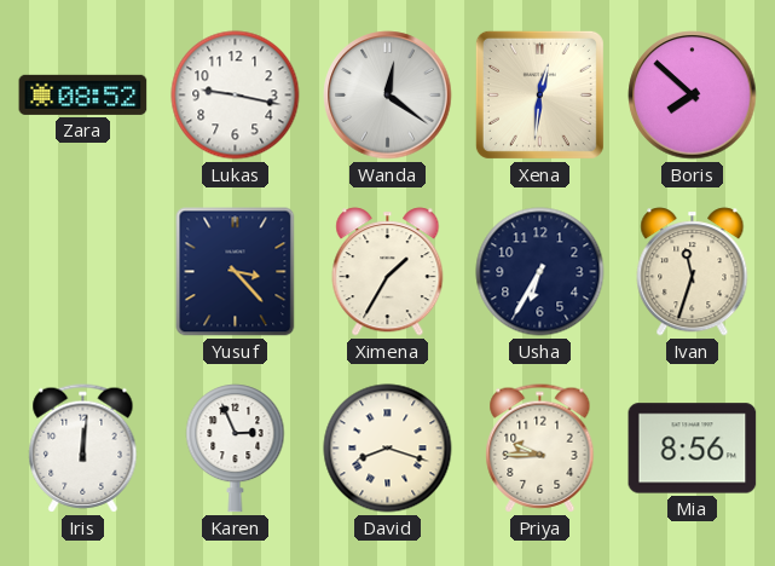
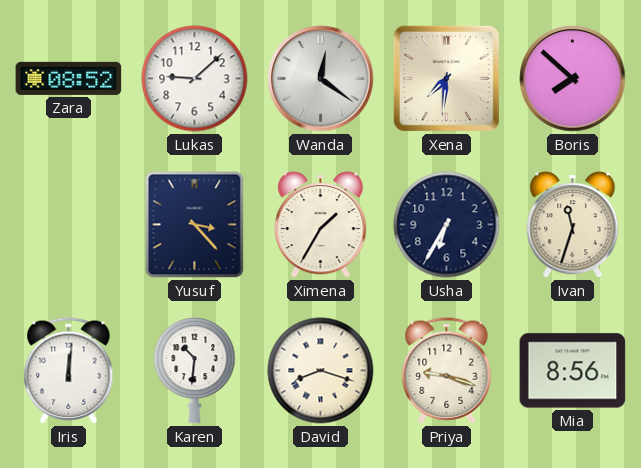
Lukas: 9:17 -> 9:08 (195, 79)
Xena: 12:31 -> 7:31 (446, 78)
Karen: 2:56 -> 10:31 (195, 371)
Priya: 9:45 -> 9:18 (447, 371)
